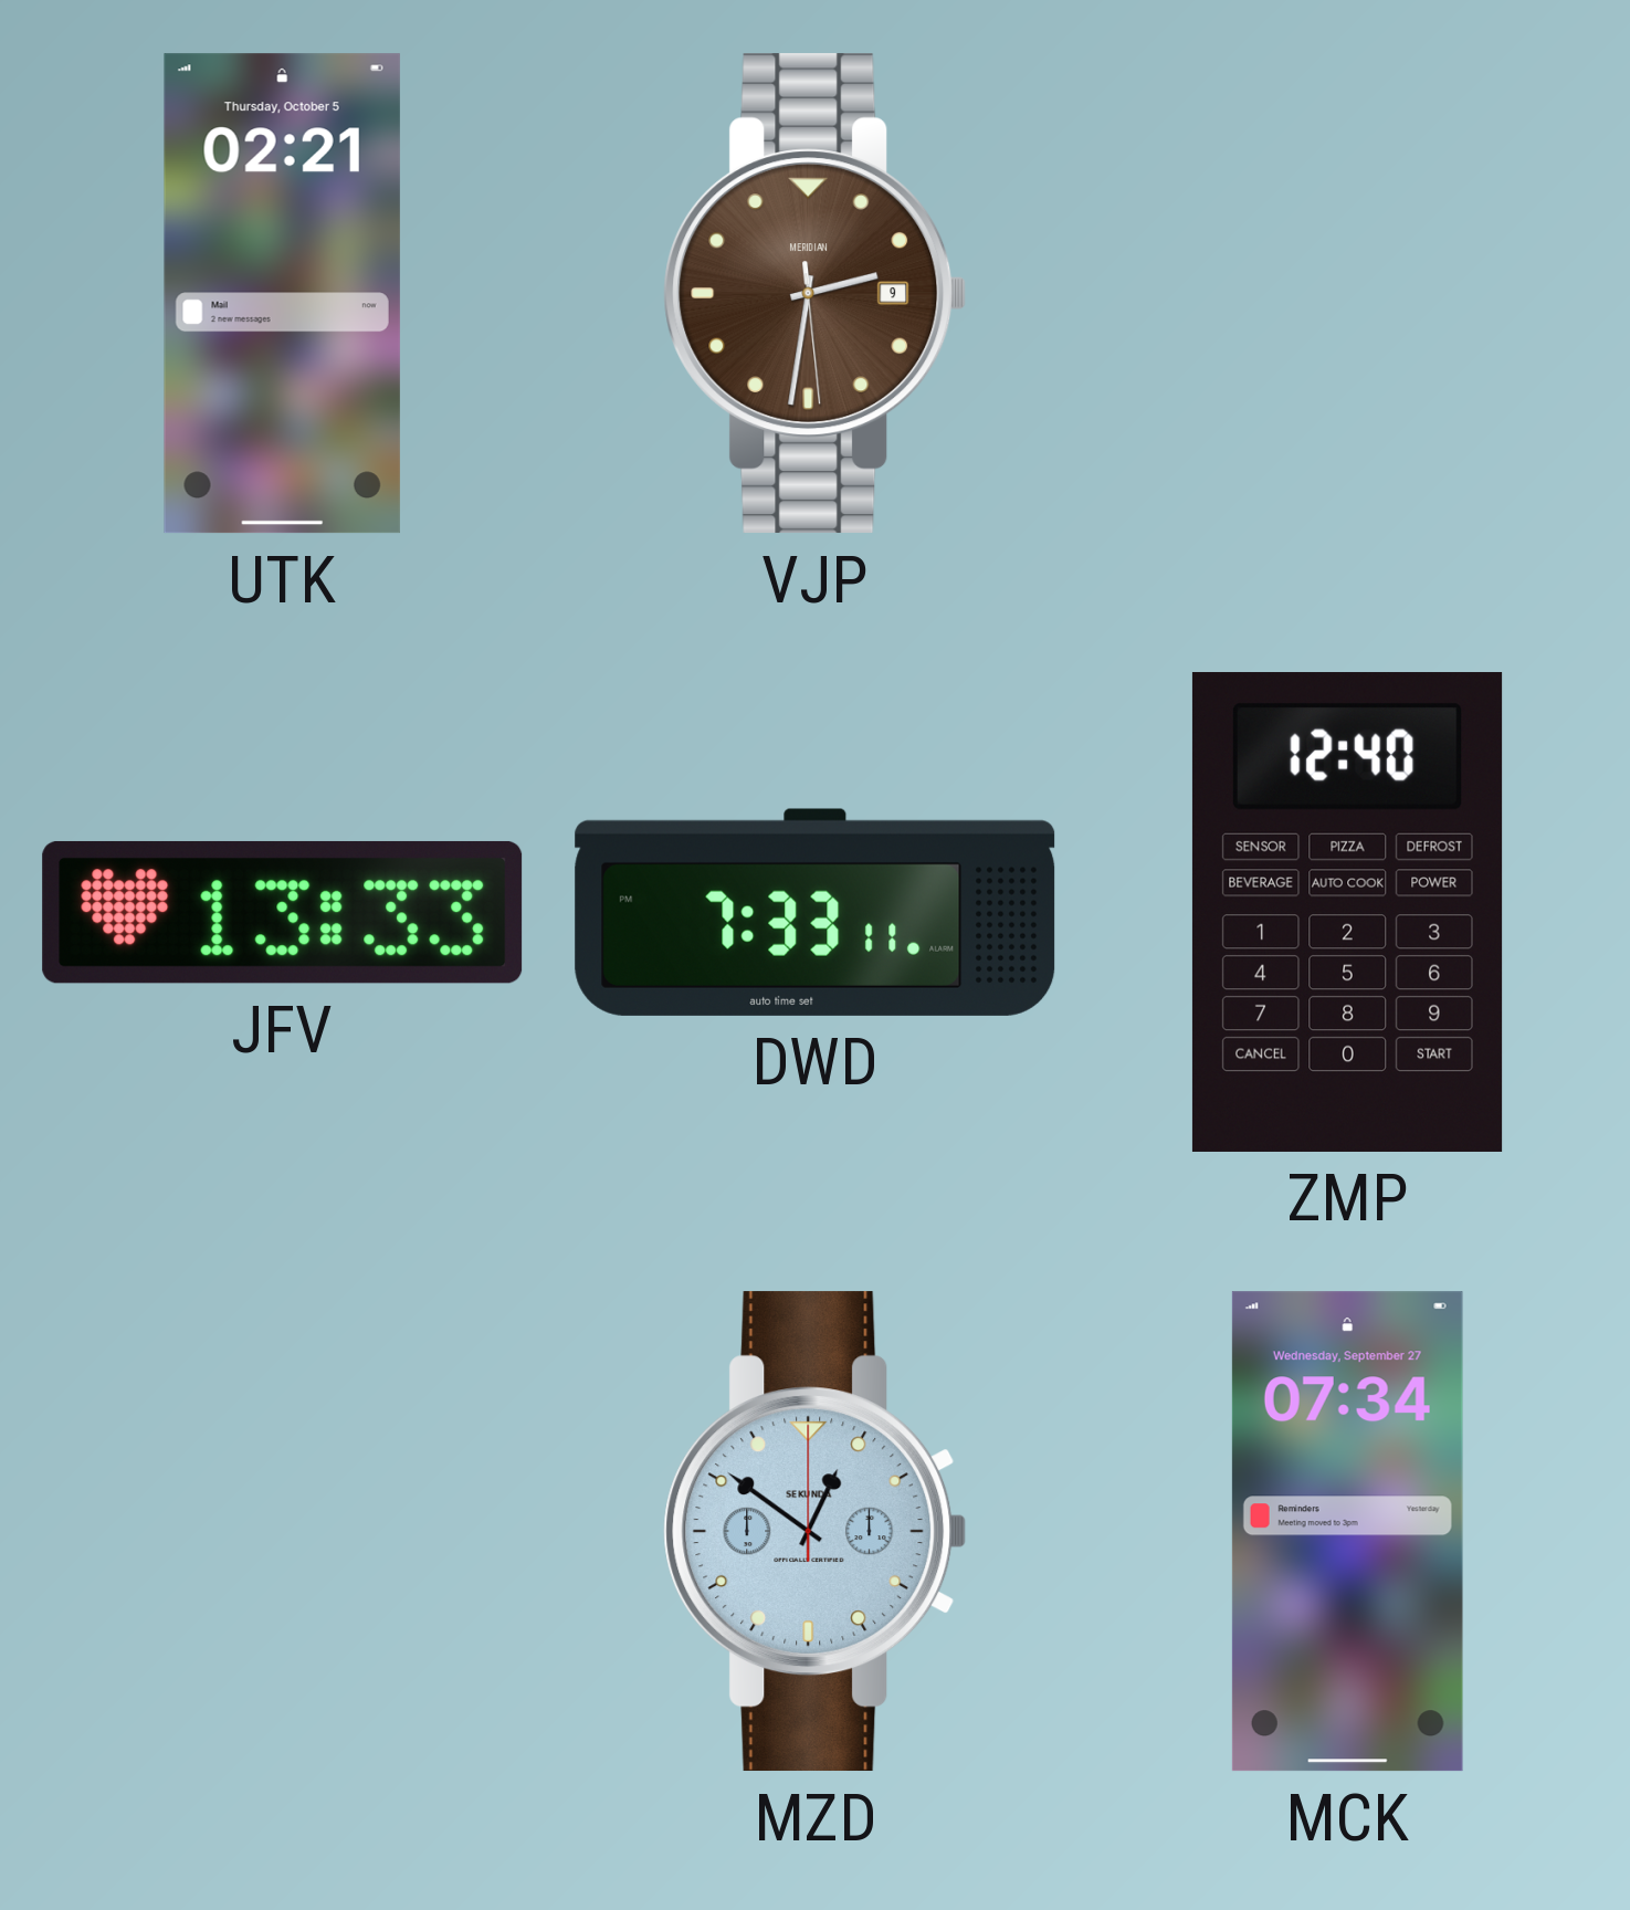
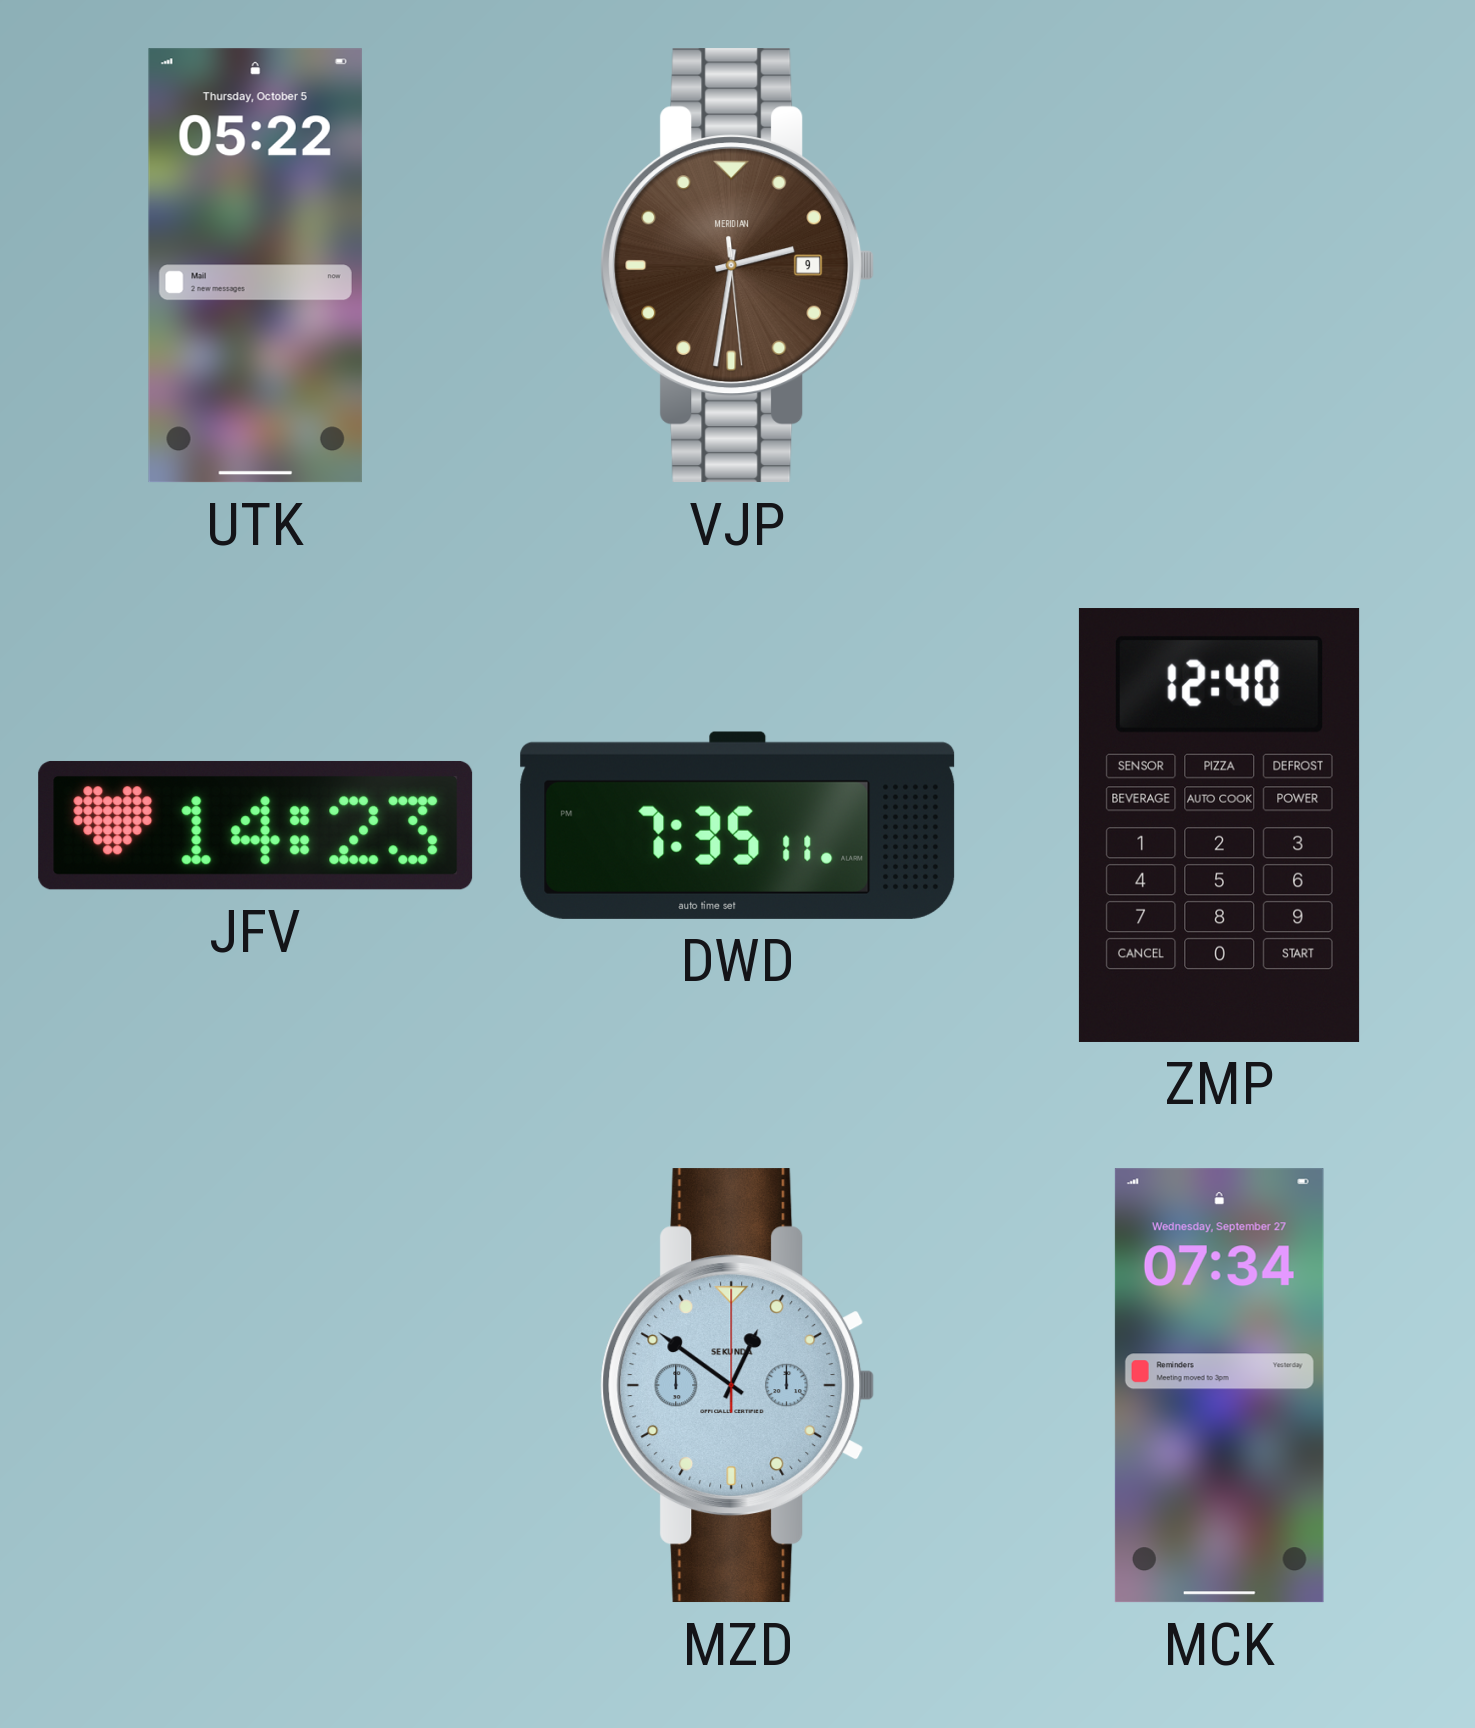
UTK: 02:21 -> 05:22 (255, 266)
JFV: 13:33 -> 14:23 (256, 825)
DWD: 7:33 -> 7:35 (738, 825)
